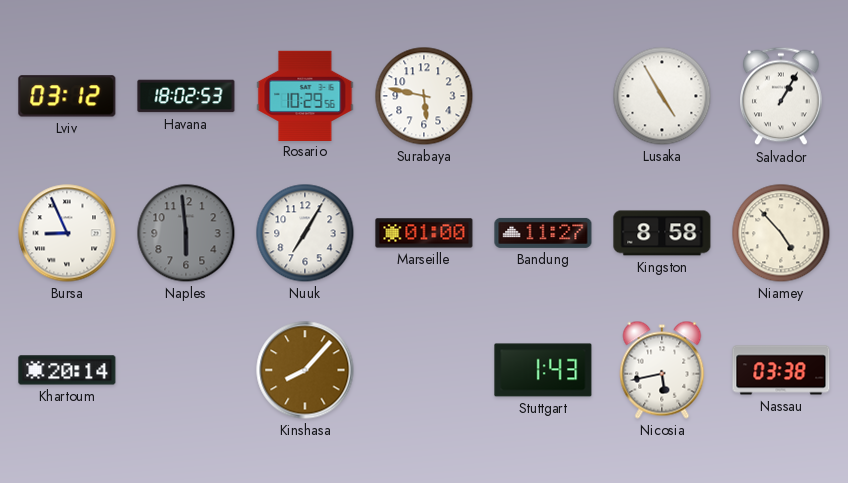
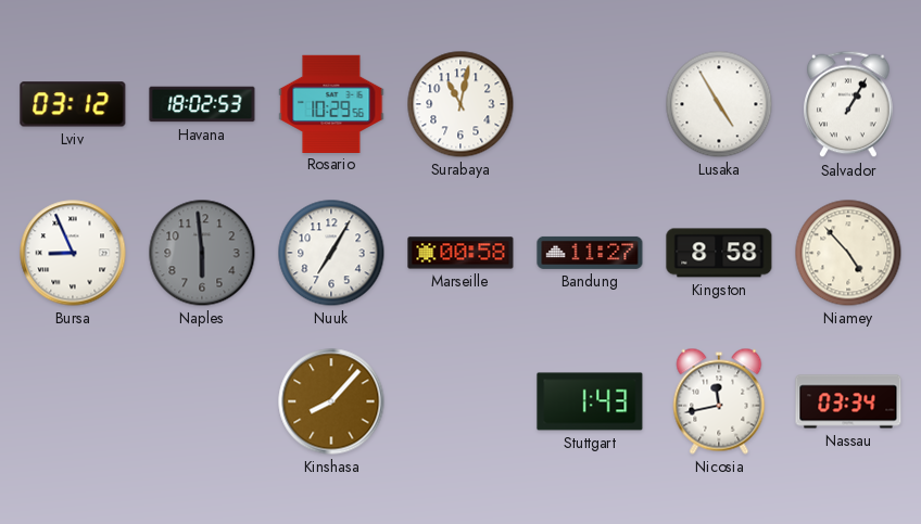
Surabaya: 5:47 -> 11:02 (460, 104)
Marseille: 01:00 -> 00:58 (460, 253)
Khartoum: 20:14 -> none (67, 370)
Nicosia: 5:43 -> 11:43 (719, 401)
Nassau: 03:38 -> 03:34 (848, 401)
